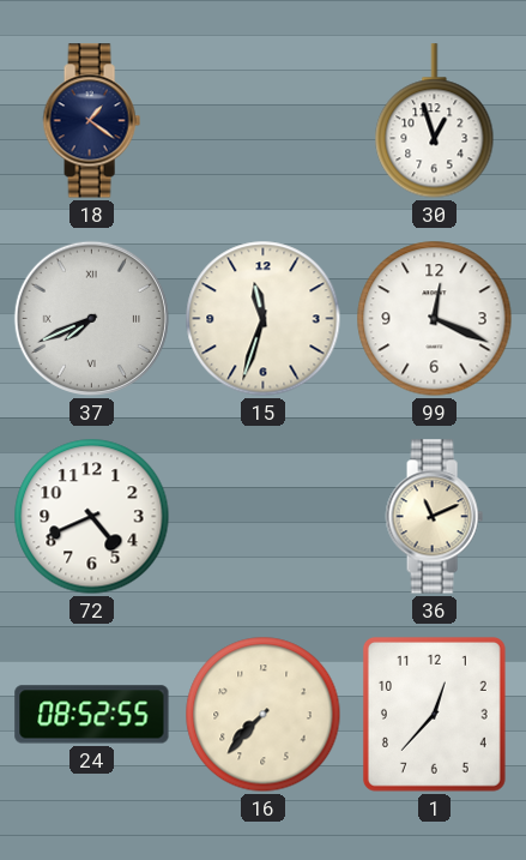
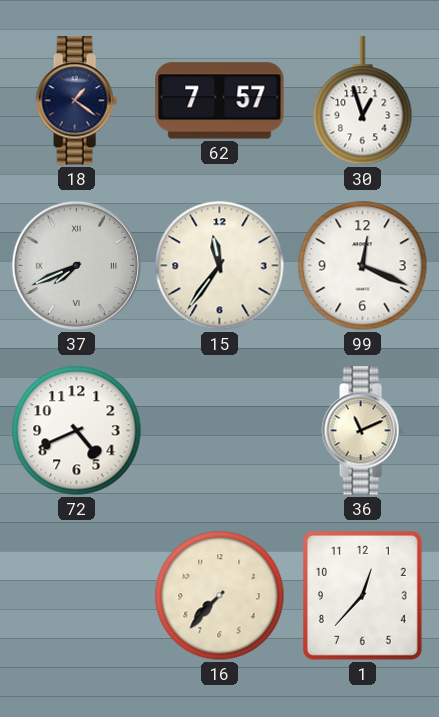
62: none -> 7:57 (220, 101)
15: 11:33 -> 11:36 (220, 266)
24: 08:52 -> none (92, 715)
